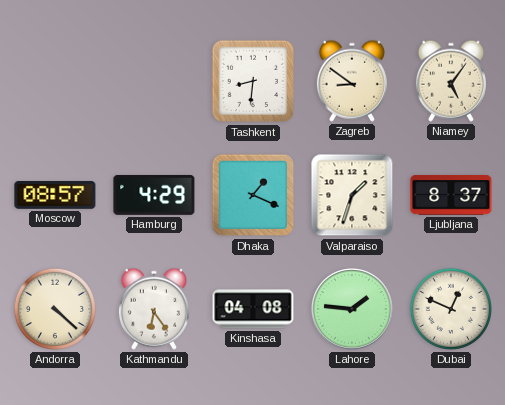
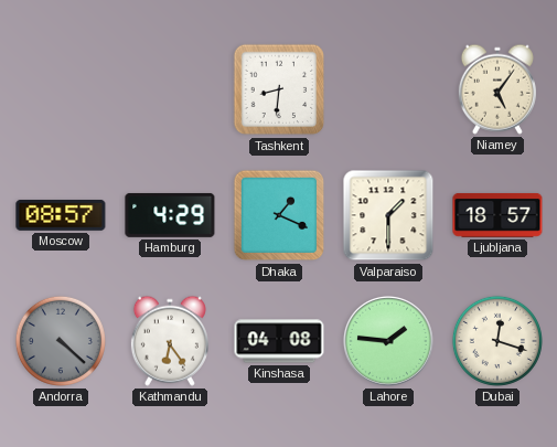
Zagreb: 8:51 -> none (352, 81)
Valparaiso: 1:33 -> 1:30 (388, 215)
Ljubljana: 8:37 -> 18:57 (497, 215)
Andorra dial: cream -> grey (61, 341)
Dubai: 12:49 -> 12:18 (497, 341)
